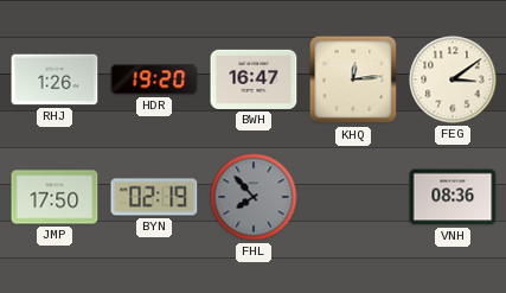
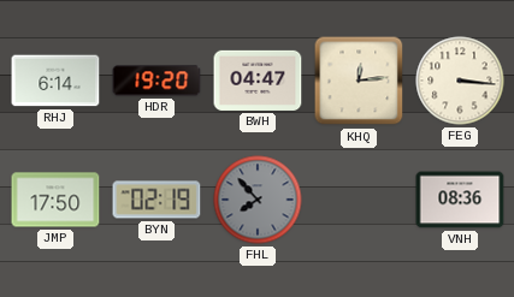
RHJ: 1:26 -> 6:14 (55, 81)
BWH: 16:47 -> 04:47 (258, 81)
FEG: 3:09 -> 3:16 (460, 81)
